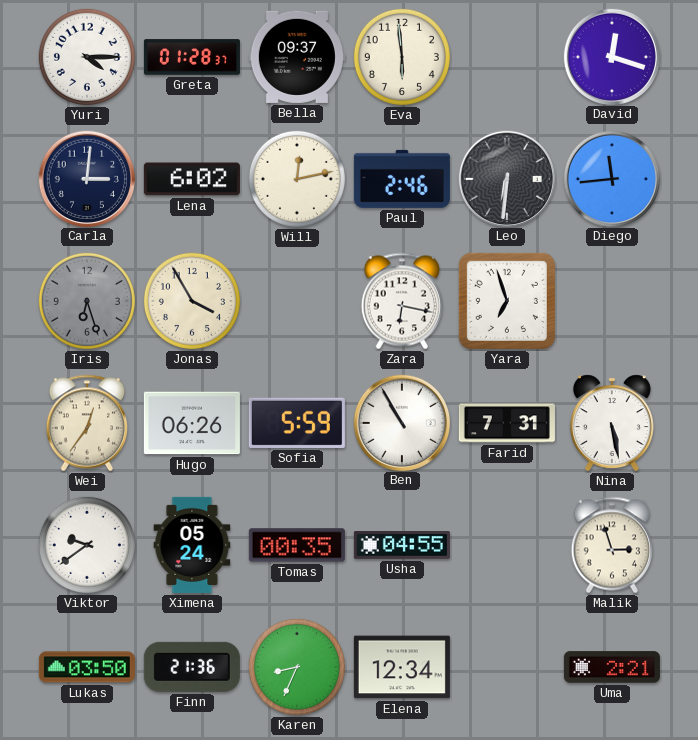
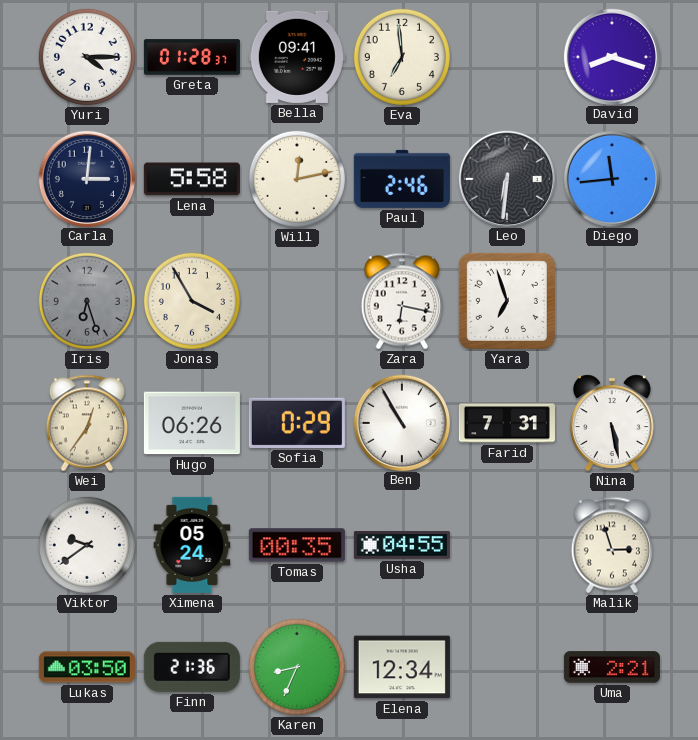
Bella: 09:37 -> 09:41 (297, 57)
Eva: 5:59 -> 6:59 (402, 57)
David: 12:18 -> 8:18 (611, 56)
Lena: 6:02 -> 5:58 (192, 179)
Sofia: 5:59 -> 0:29 (297, 423)
